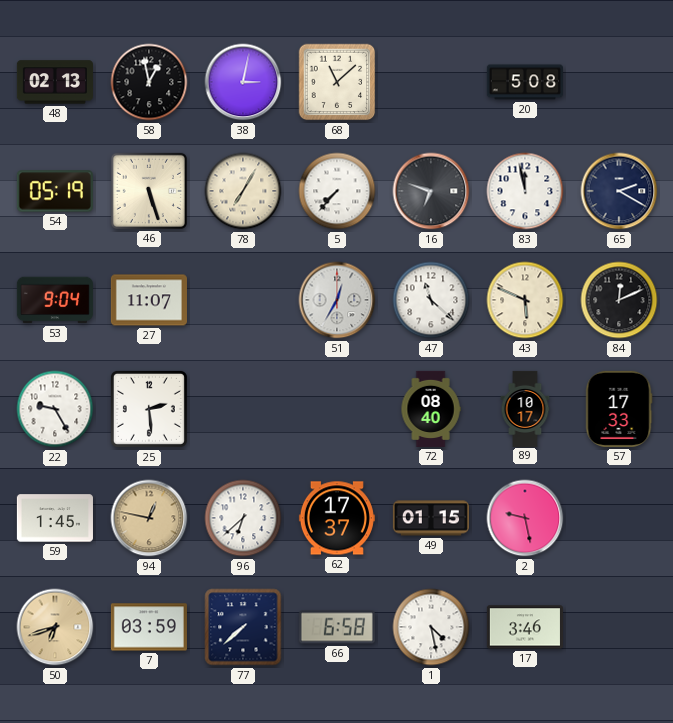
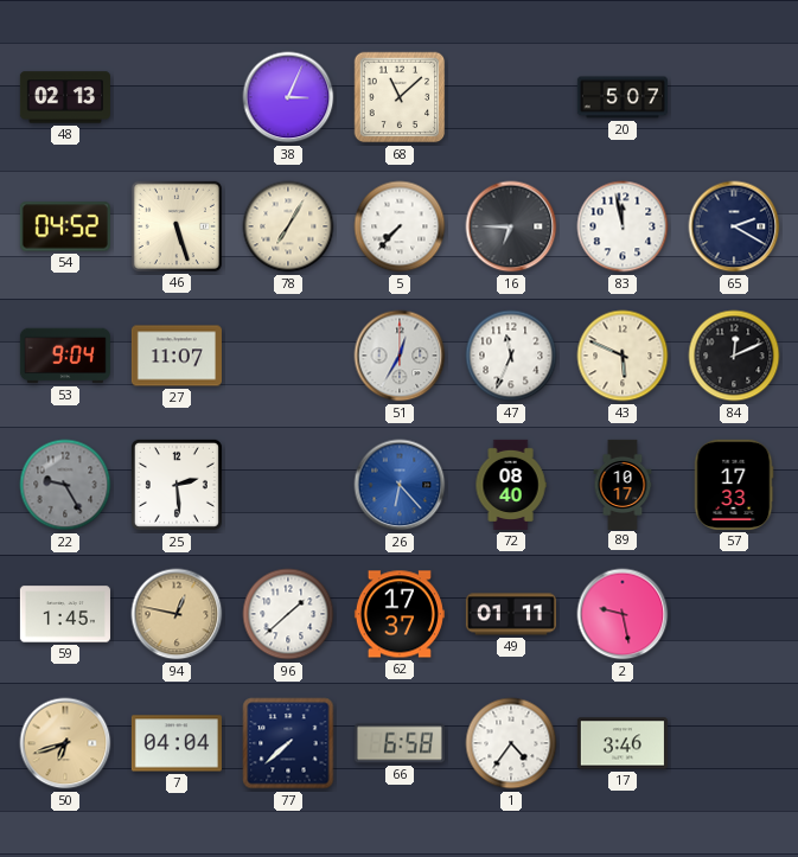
58: 12:58 -> none (149, 82)
38: 3:02 -> 3:04 (288, 97)
20: 5:08 -> 5:07 (623, 97)
54: 05:19 -> 04:52 (65, 226)
16: 6:48 -> 6:45 (511, 226)
47: 11:22 -> 11:34 (511, 356)
22 dial: white -> grey (65, 485)
26: none -> 6:23 (400, 485)
96: 6:38 -> 1:38 (288, 614)
49: 01:15 -> 01:11 (511, 614)
7: 03:59 -> 04:04 (177, 743)
1: 4:28 -> 4:36 (511, 743)
